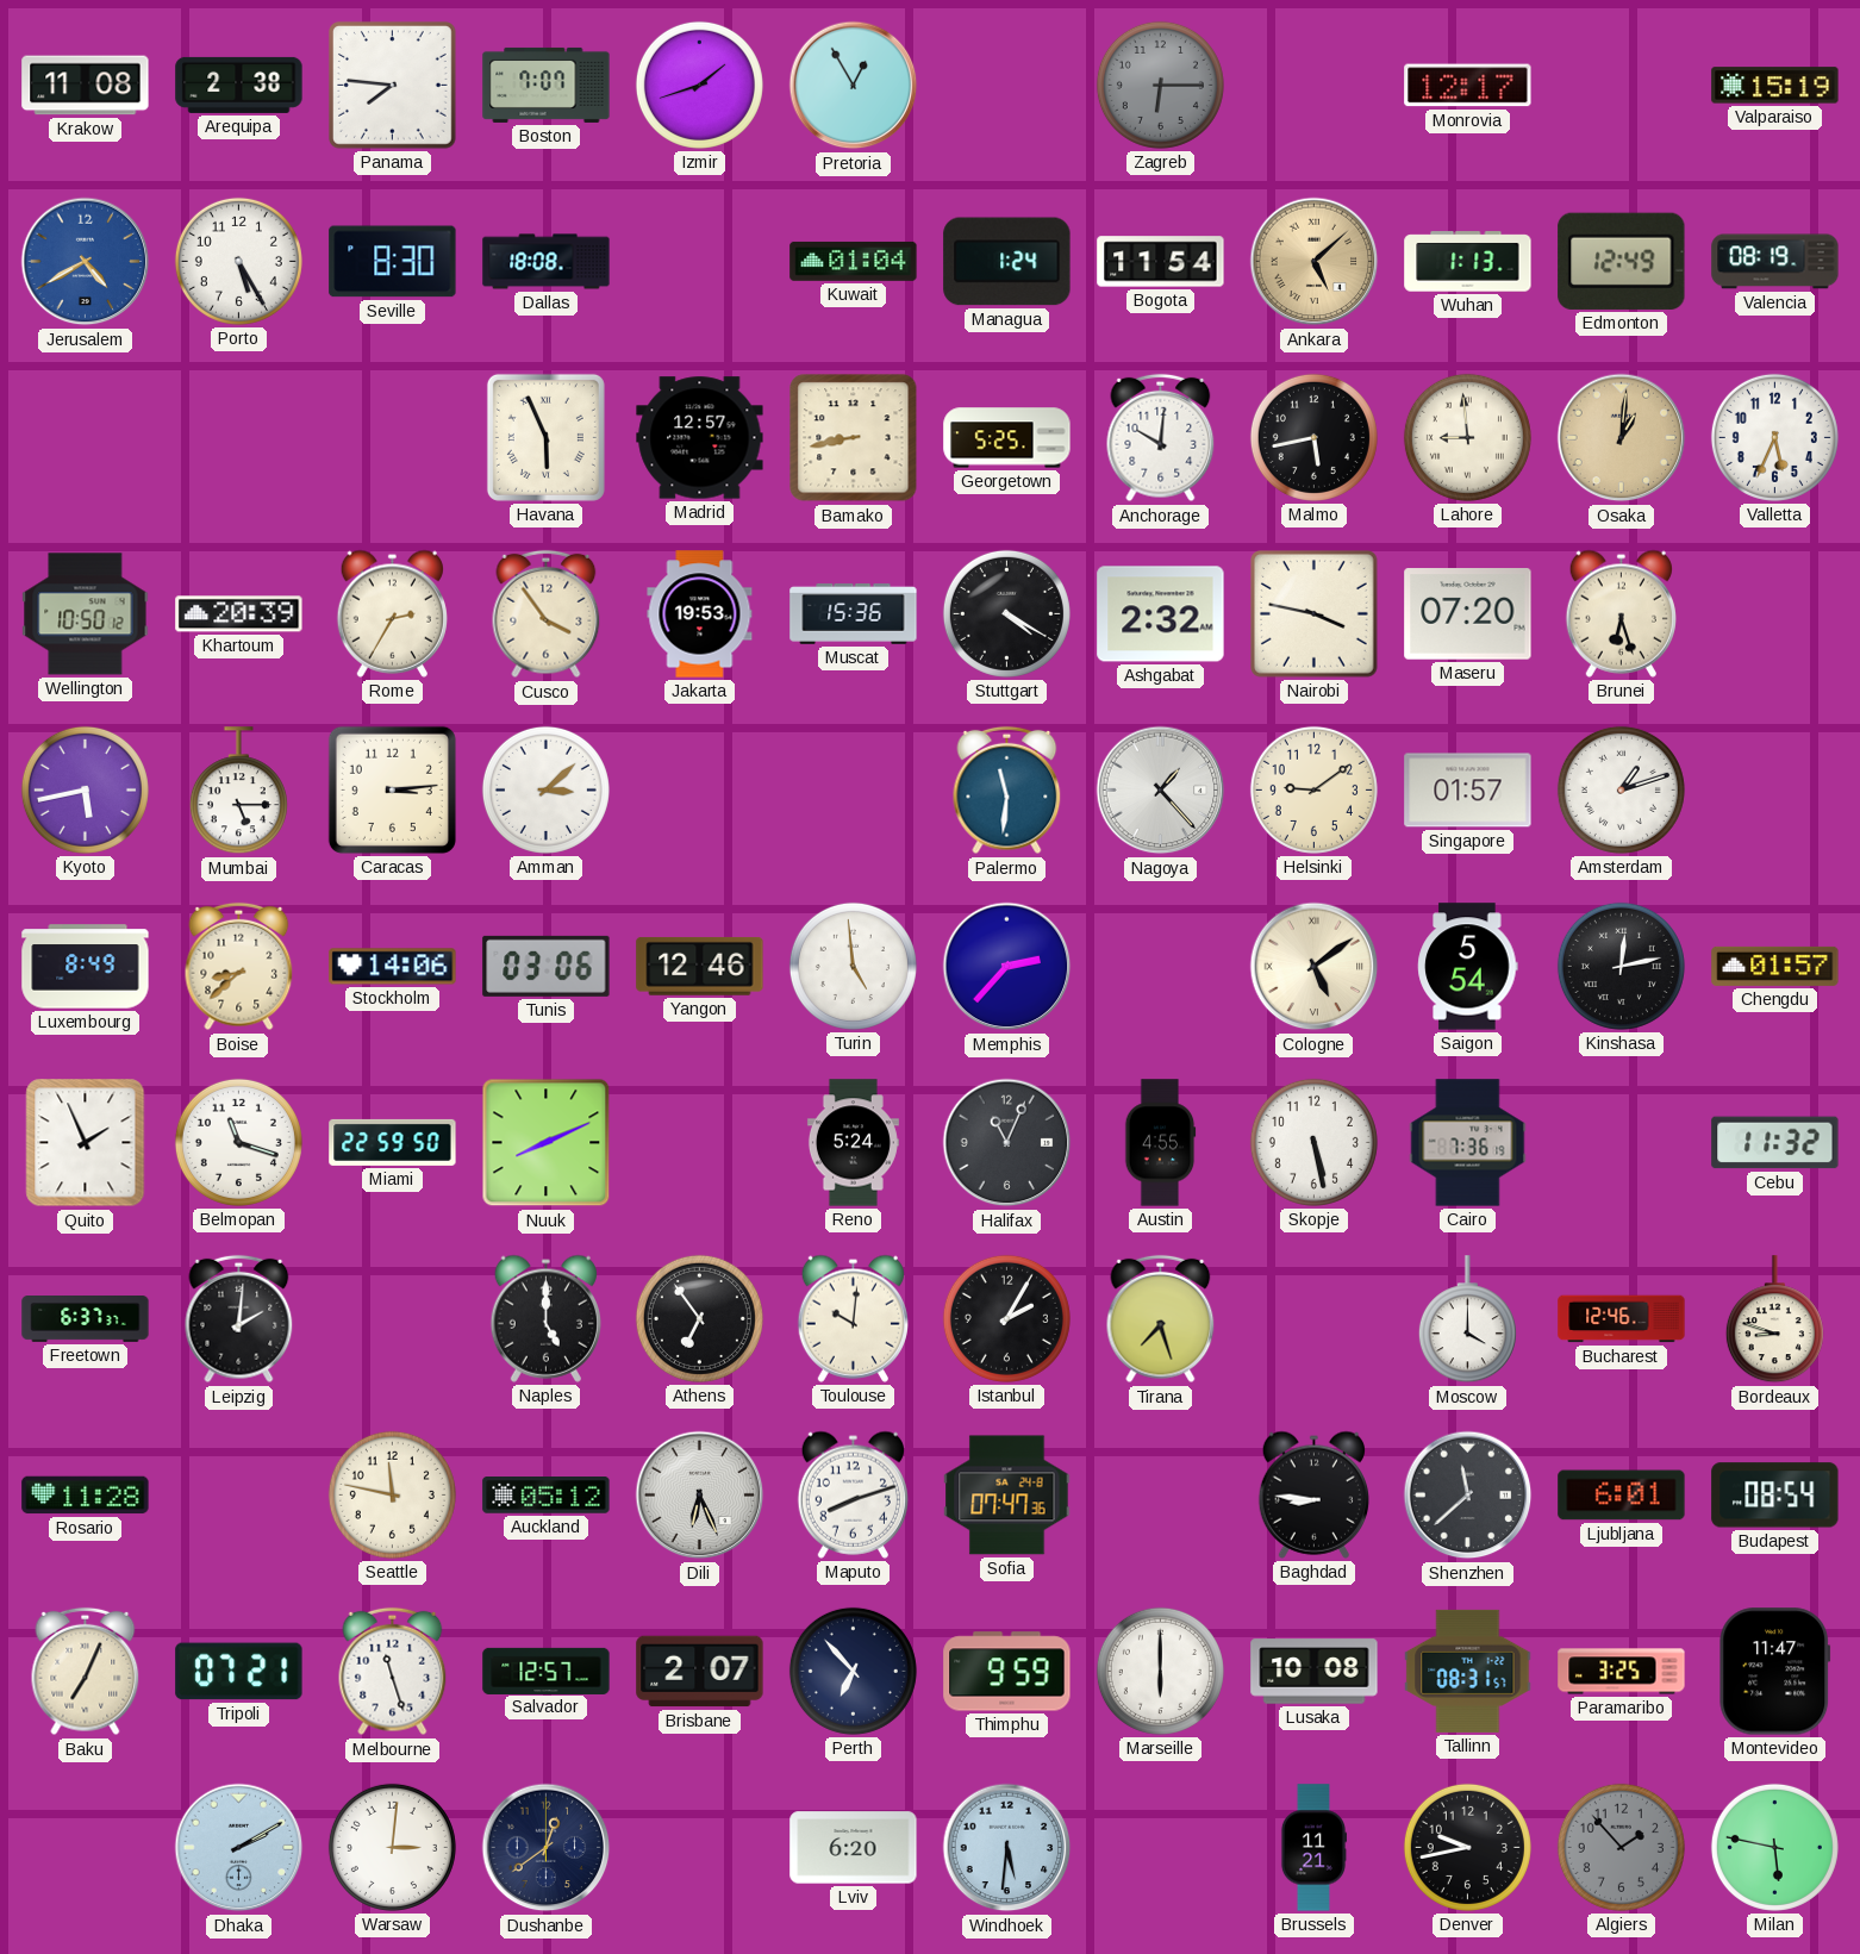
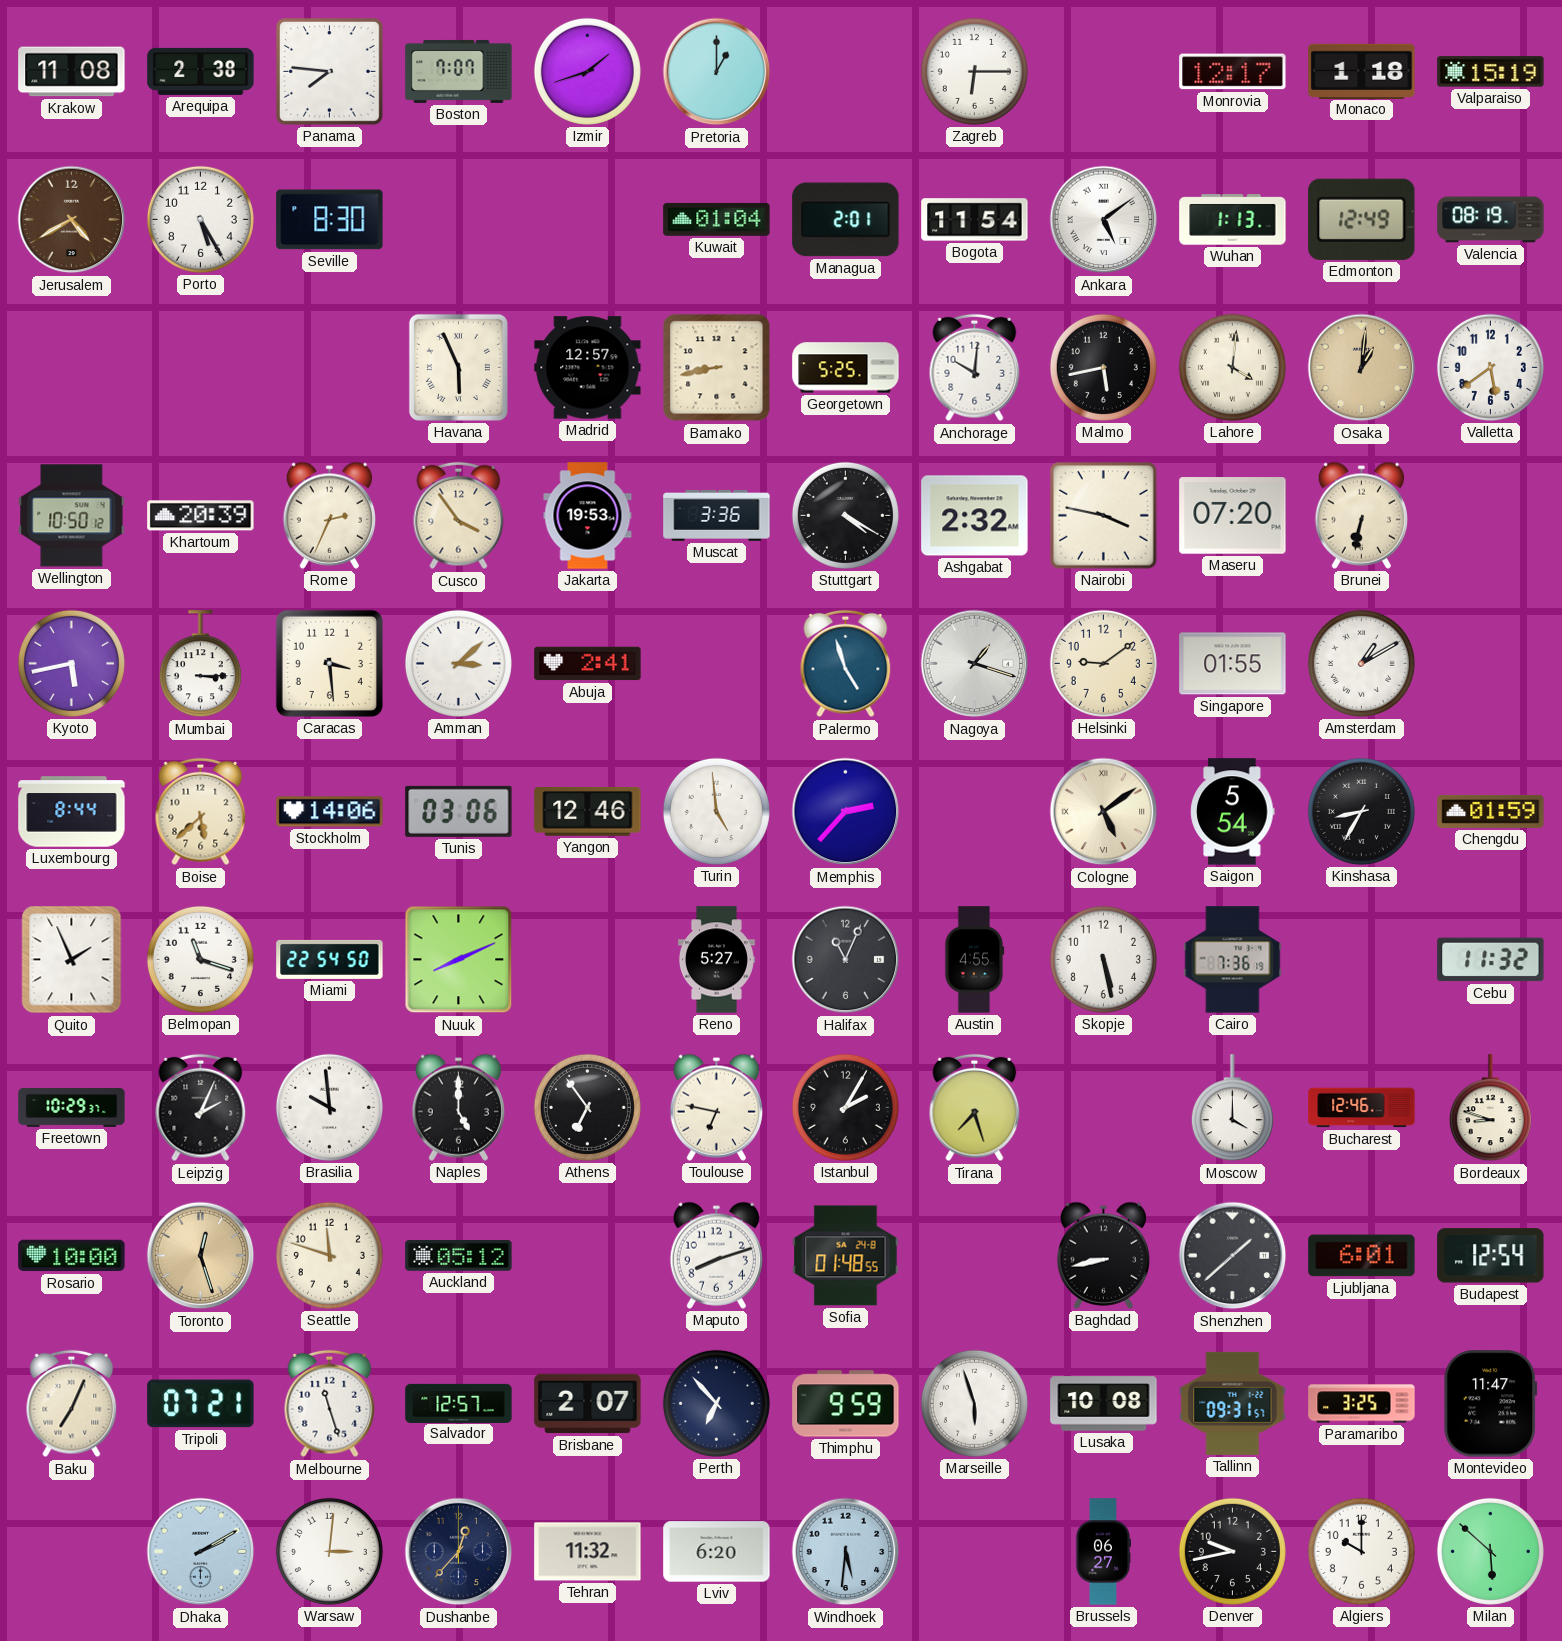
Pretoria: 12:55 -> 1:00 (717, 72)
Zagreb dial: grey -> white (974, 71)
Monaco: none -> 1:18 (1362, 71)
Jerusalem dial: blue -> brown (72, 220)
Dallas: 18:08 -> none (547, 262)
Managua: 1:24 -> 2:01 (846, 220)
Ankara: 5:08 -> 5:09 (1104, 220)
Ankara dial: champagne -> white (1104, 220)
Lahore: 8:59 -> 4:01 (1232, 367)
Valletta: 5:34 -> 5:39 (1490, 367)
Rome: 2:35 -> 2:34 (329, 515)
Muscat: 15:36 -> 3:36 (717, 515)
Brunei: 6:27 -> 6:32 (1361, 515)
Mumbai: 5:15 -> 3:15 (200, 664)
Caracas: 3:14 -> 3:29 (329, 663)
Abuja: none -> 2:41 (588, 664)
Palermo: 11:31 -> 4:57 (846, 664)
Nagoya: 1:23 -> 1:18 (975, 664)
Singapore: 01:57 -> 01:55 (1233, 664)
Amsterdam: 1:12 -> 1:10 (1361, 663)
Luxembourg: 8:49 -> 8:44 (72, 812)
Boise: 8:38 -> 5:38 (201, 812)
Kinshasa: 12:13 -> 8:35 (1361, 811)
Chengdu: 01:57 -> 01:59 (1491, 811)
Miami: 22:59 -> 22:54 (330, 959)
Reno: 5:24 -> 5:27 (716, 960)
Freetown: 6:37 -> 10:29 (72, 1108)
Leipzig: 2:01 -> 2:04 (201, 1108)
Brasilia: none -> 9:59 (329, 1107)
Toulouse: 10:01 -> 6:47 (716, 1107)
Rosario: 11:28 -> 10:00 (72, 1256)
Toronto: none -> 12:27 (201, 1256)
Seattle: 11:47 -> 11:48 (329, 1255)
Dili: 6:26 -> none (700, 1496)
Sofia: 07:47 -> 01:48 (846, 1256)
Baghdad: 8:46 -> 8:43 (1103, 1255)
Shenzhen: 11:38 -> 1:38 (1233, 1256)
Budapest: 08:54 -> 12:54 (1491, 1256)
Marseille: 6:00 -> 5:57 (974, 1403)
Tallinn: 08:31 -> 09:31 (1233, 1403)
Dushanbe: 12:39 -> 12:37 (459, 1552)
Tehran: none -> 11:32 (588, 1552)
Brussels: 11:21 -> 06:27 (1102, 1552)
Algiers: 1:53 -> 10:00 (1361, 1551)
Algiers dial: grey -> white (1361, 1551)
Milan: 5:47 -> 5:52 (1490, 1551)
